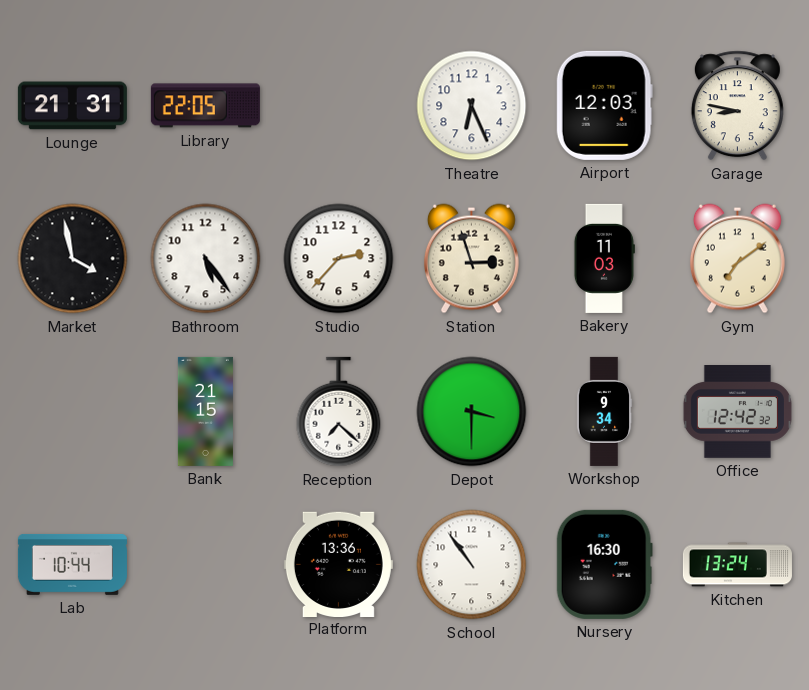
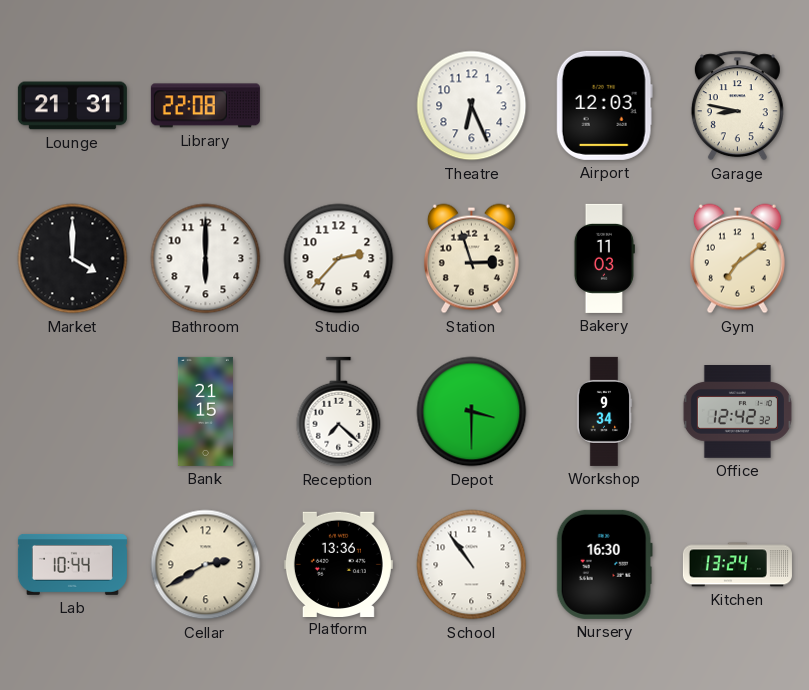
Library: 22:05 -> 22:08 (205, 106)
Market: 3:58 -> 4:00 (73, 259)
Bathroom: 5:24 -> 6:00 (206, 259)
Cellar: none -> 2:40 (206, 565)
